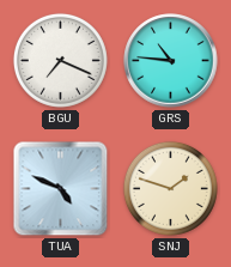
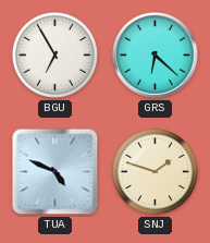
BGU: 7:19 -> 6:55 (54, 54)
GRS: 10:46 -> 6:22 (156, 56)
